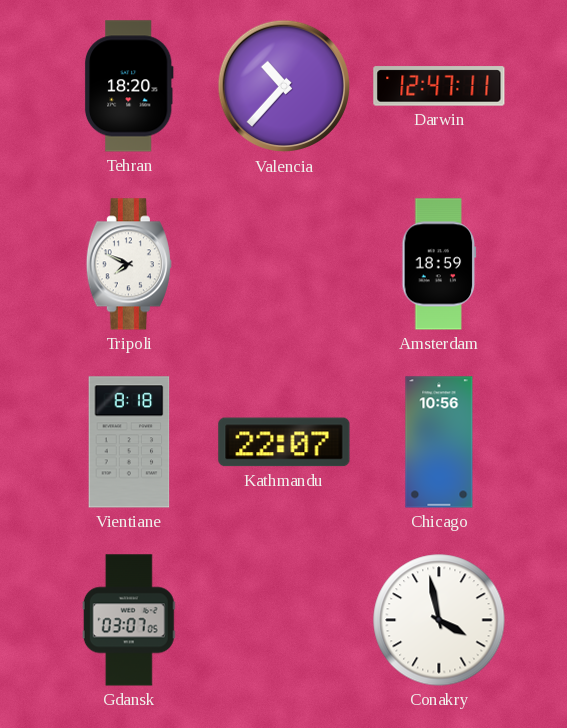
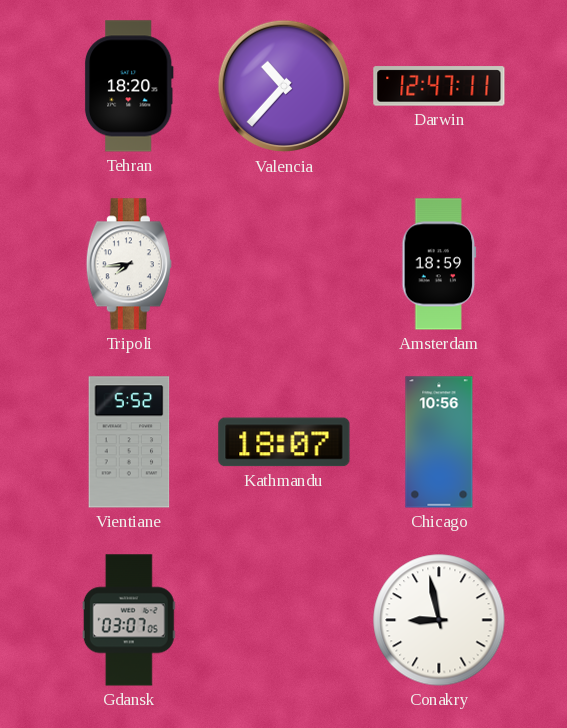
Tripoli: 7:49 -> 7:44 (129, 264)
Vientiane: 8:18 -> 5:52 (129, 442)
Kathmandu: 22:07 -> 18:07 (284, 442)
Conakry: 3:58 -> 8:58 (439, 620)
